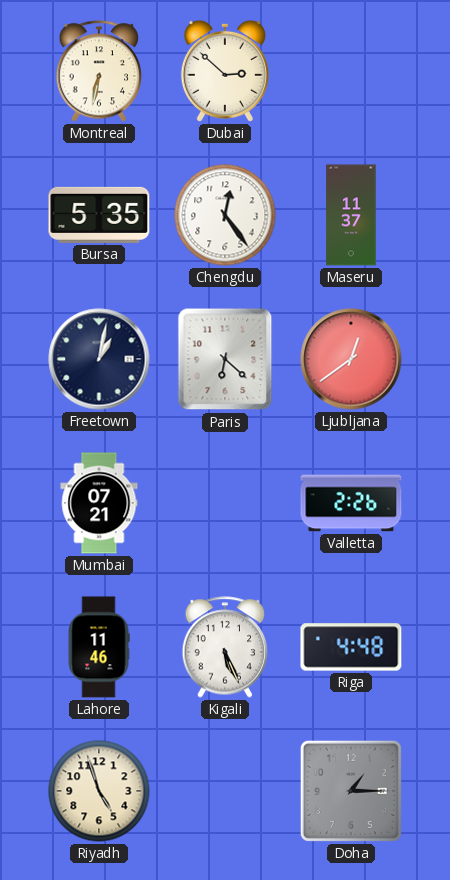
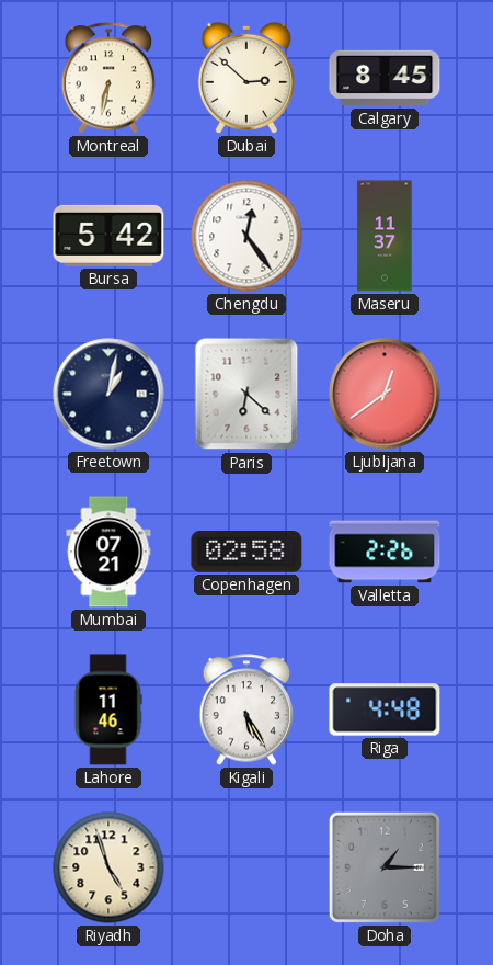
Calgary: none -> 8:45 (385, 78)
Bursa: 5:35 -> 5:42 (108, 236)
Copenhagen: none -> 02:58 (246, 552)
Kigali: 5:26 -> 5:25 (246, 709)
